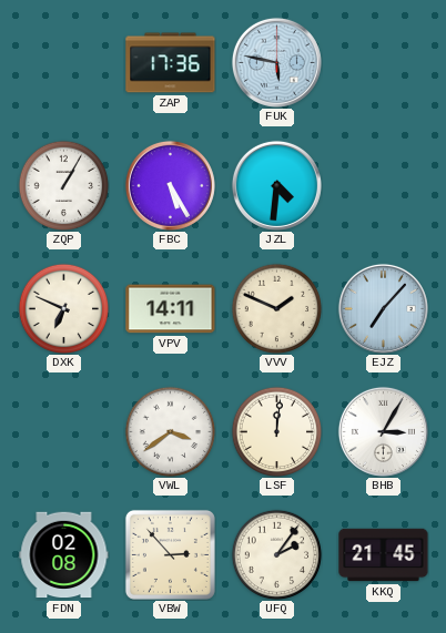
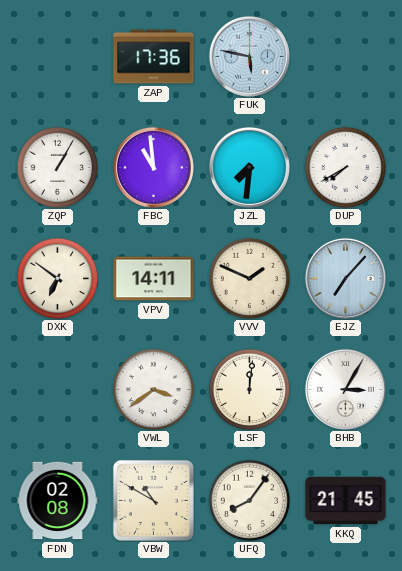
FBC: 5:25 -> 10:59 (153, 167)
JZL: 4:31 -> 7:31 (249, 167)
DUP: none -> 7:40 (345, 167)
DXK: 6:49 -> 6:51 (57, 278)
VBW: 2:53 -> 10:50 (153, 500)
UFQ: 2:06 -> 8:06 (249, 500)
